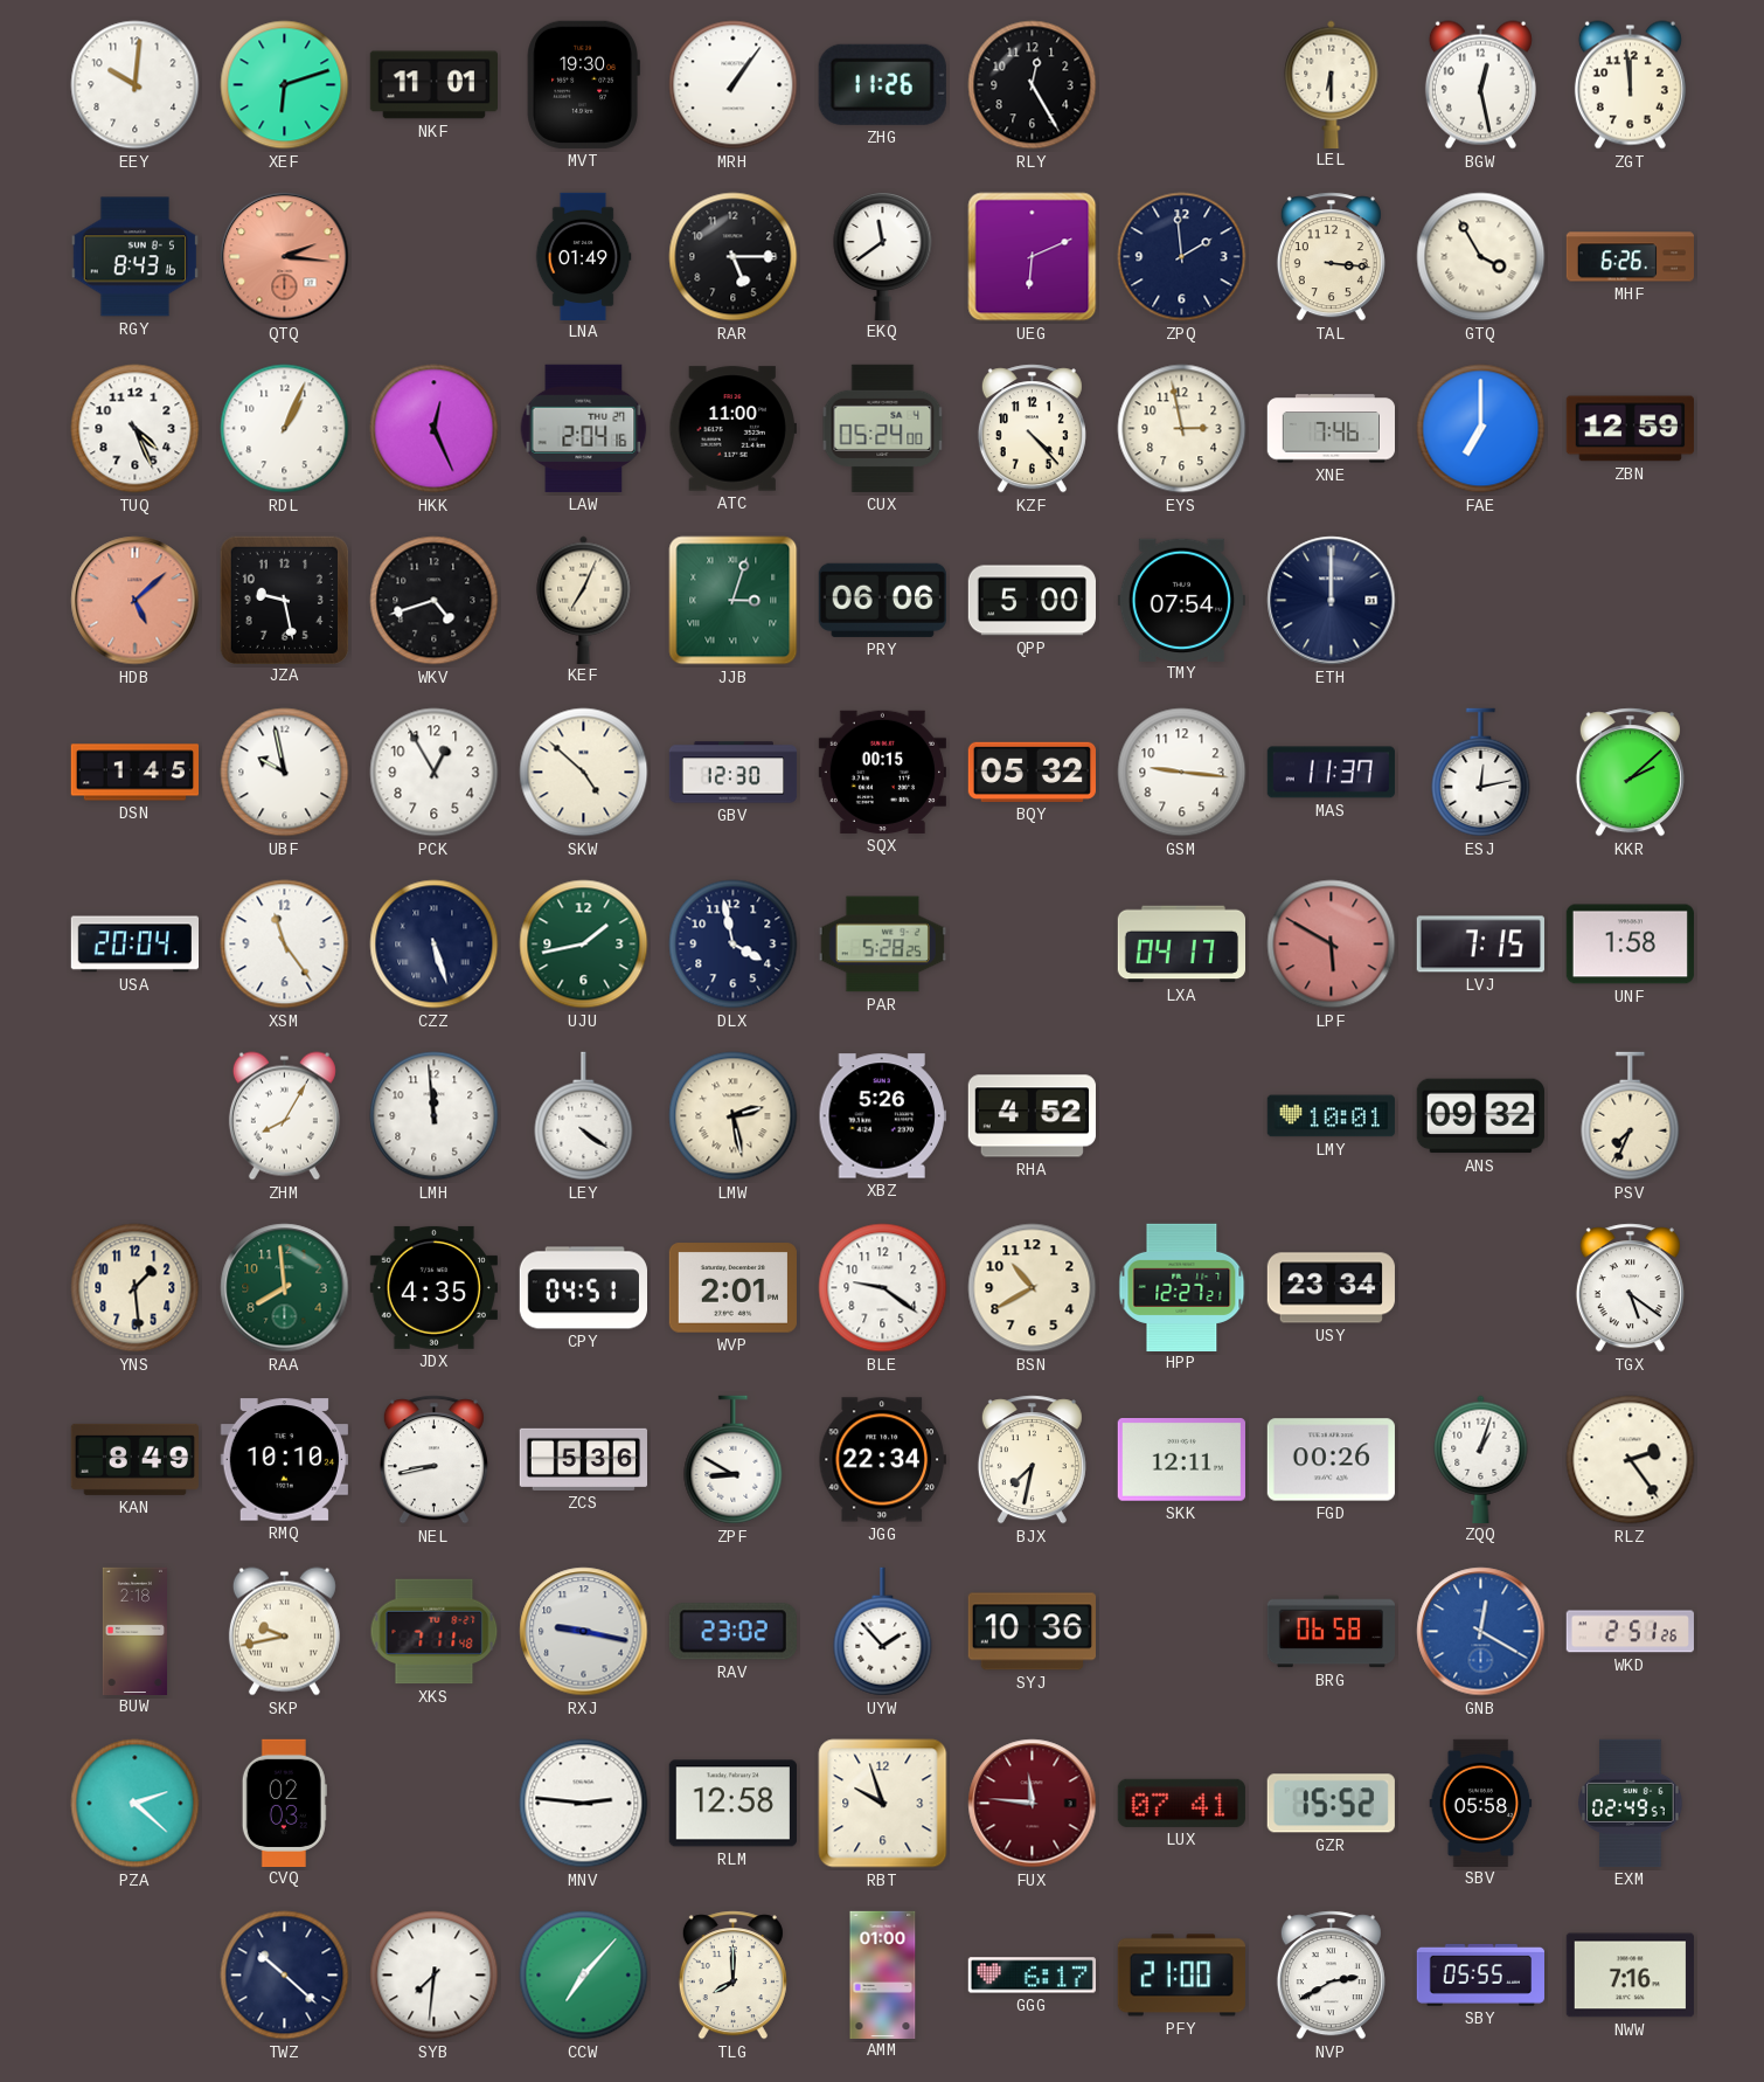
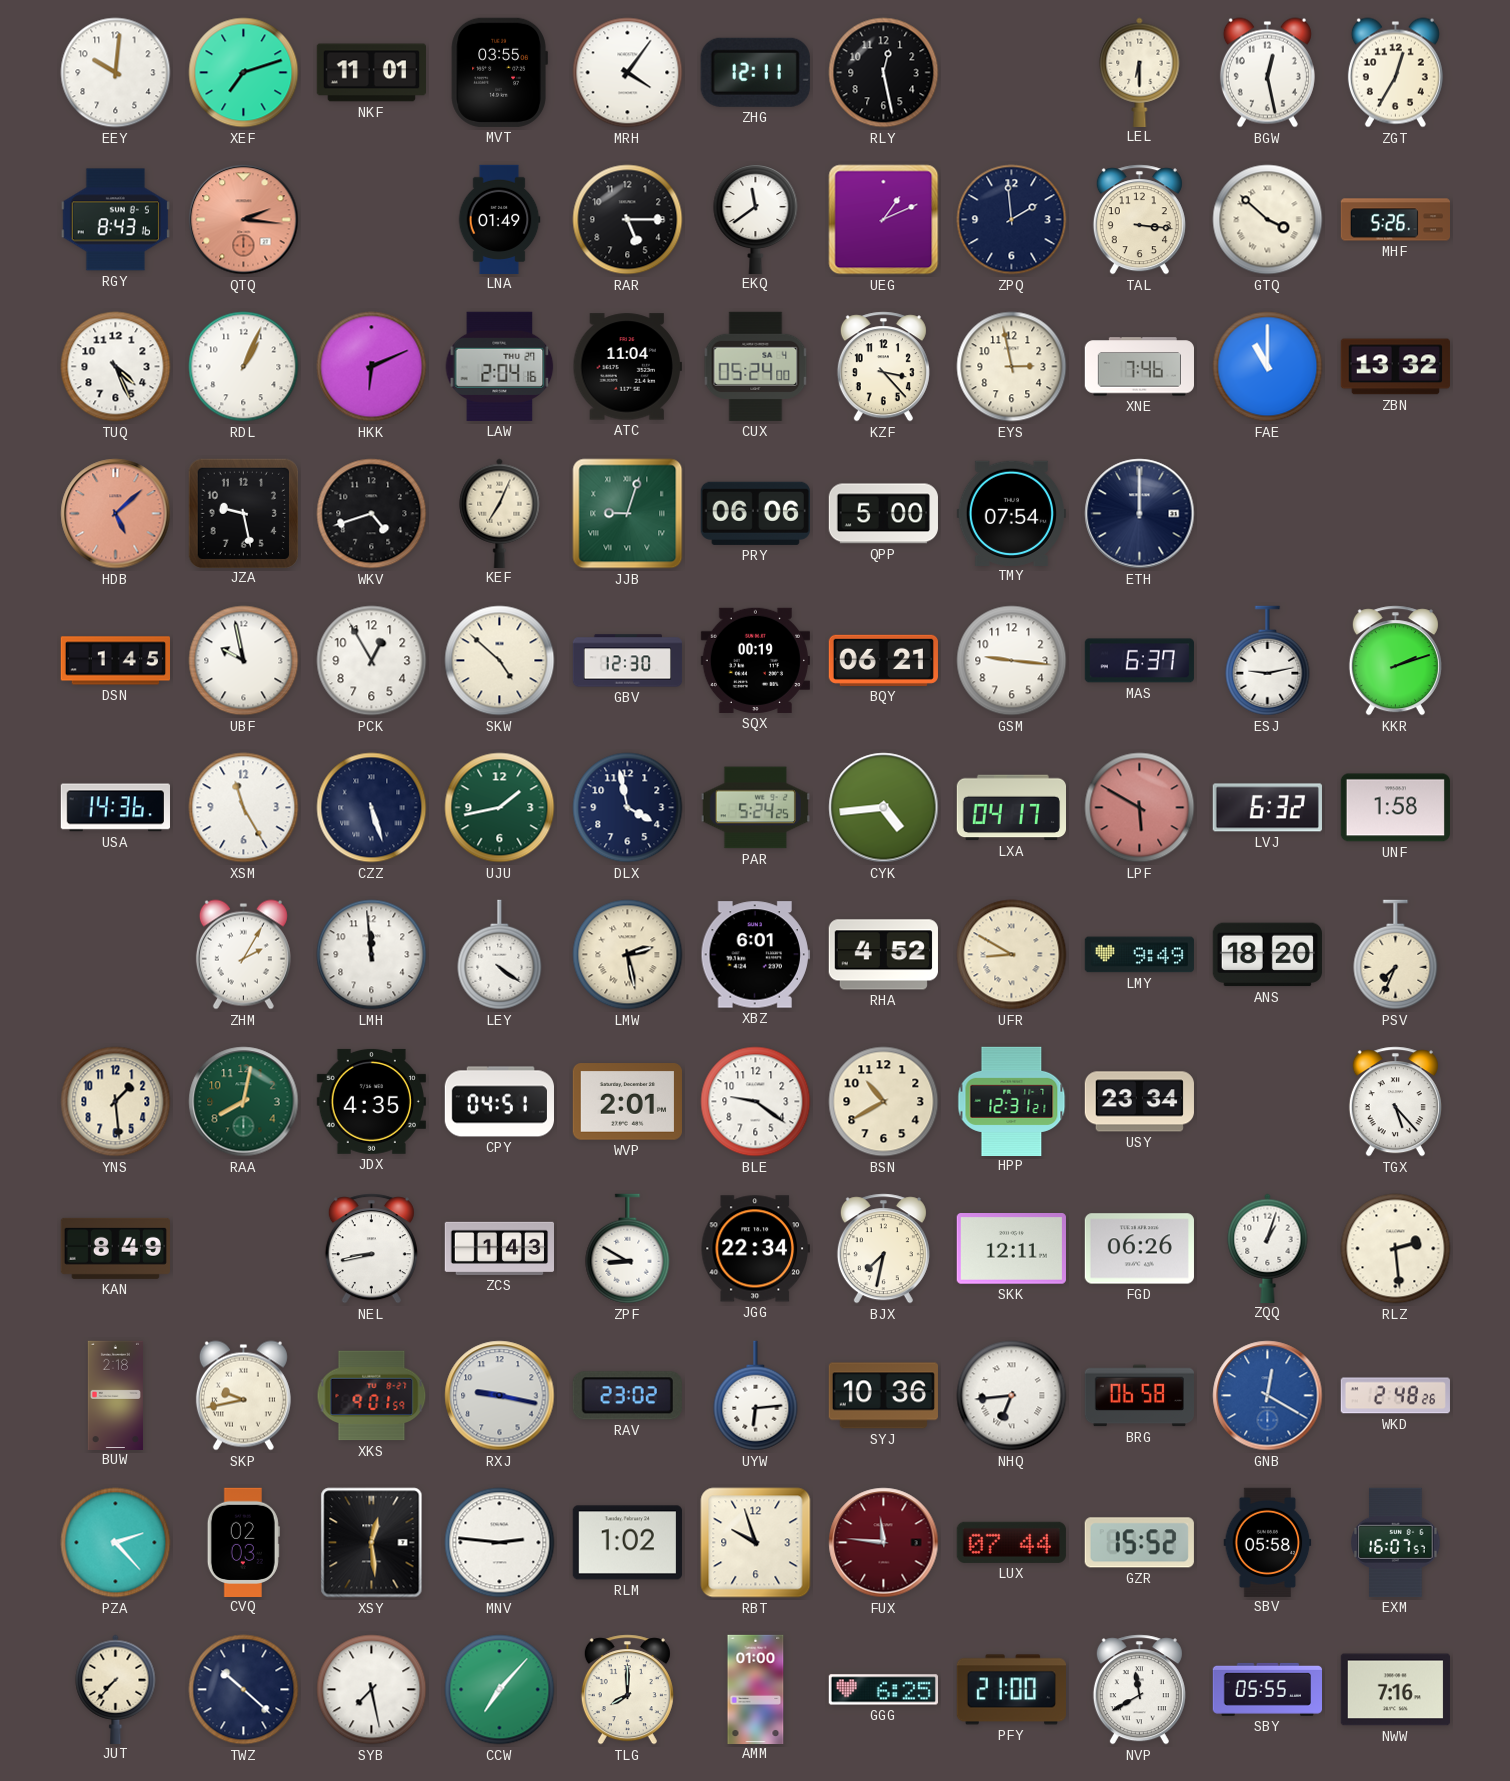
XEF: 6:12 -> 7:12 (244, 73)
MVT: 19:30 -> 03:55 (499, 72)
MRH: 1:06 -> 4:06 (628, 73)
ZHG: 11:26 -> 12:11 (755, 72)
RLY: 12:25 -> 12:28 (884, 73)
ZGT: 11:59 -> 12:35 (1395, 73)
UEG: 6:11 -> 1:11 (884, 220)
GTQ: 3:55 -> 3:52 (1268, 220)
MHF: 6:26 -> 5:26 (1395, 220)
HKK: 12:26 -> 6:11 (372, 367)
ATC: 11:00 -> 11:04 (627, 367)
KZF: 4:23 -> 3:23 (883, 367)
FAE: 7:00 -> 11:00 (1268, 367)
ZBN: 12:59 -> 13:32 (1395, 367)
JJB: 3:03 -> 9:03 (628, 514)
SQX: 00:15 -> 00:19 (755, 660)
BQY: 05:32 -> 06:21 (883, 660)
MAS: 11:37 -> 6:37 (1139, 661)
ESJ: 12:13 -> 9:13 (1268, 661)
KKR: 2:08 -> 2:12 (1395, 661)
USA: 20:04 -> 14:36 (115, 808)
XSM: 11:24 -> 11:25 (244, 808)
PAR: 5:28 -> 5:24 (755, 808)
CYK: none -> 4:44 (884, 808)
LVJ: 7:15 -> 6:32 (1267, 808)
ZHM: 8:05 -> 2:05 (243, 955)
XBZ: 5:26 -> 6:01 (755, 955)
UFR: none -> 8:50 (1012, 955)
LMY: 10:01 -> 9:49 (1139, 955)
ANS: 09:32 -> 18:20 (1267, 955)
RAA: 7:59 -> 8:02 (244, 1102)
HPP: 12:27 -> 12:31 (1012, 1101)
TGX: 5:21 -> 5:23 (1395, 1102)
RMQ: 10:10 -> none (284, 1460)
ZCS: 5:36 -> 1:43 (499, 1248)
FGD: 00:26 -> 06:26 (1139, 1249)
RLZ: 2:24 -> 2:29 (1396, 1249)
XKS: 7:11 -> 9:01 (372, 1396)
UYW: 1:53 -> 6:14 (756, 1396)
NHQ: none -> 6:44 (1012, 1396)
WKD: 2:51 -> 2:48 (1395, 1396)
PZA: 2:22 -> 2:23 (116, 1543)
XSY: none -> 12:29 (372, 1543)
RLM: 12:58 -> 1:02 (627, 1543)
LUX: 07:41 -> 07:44 (1011, 1542)
EXM: 02:49 -> 16:07 (1396, 1542)
JUT: none -> 7:37 (116, 1689)
SYB: 7:31 -> 7:28 (372, 1690)
GGG: 6:17 -> 6:25 (883, 1690)
NVP: 2:40 -> 11:40 (1139, 1690)
